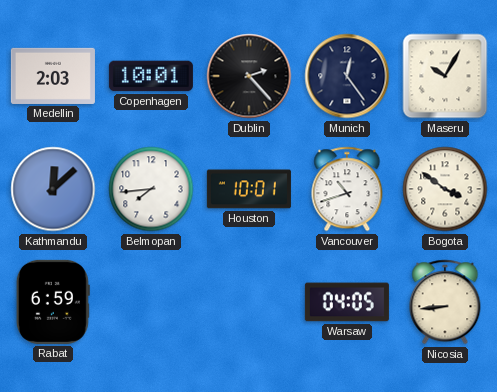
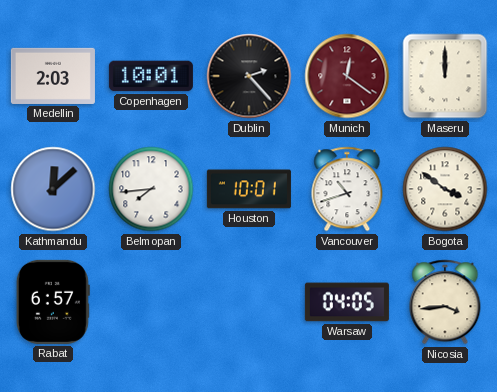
Munich: 12:24 -> 12:21 (347, 76)
Munich dial: navy -> burgundy (347, 76)
Maseru: 10:05 -> 12:00 (445, 76)
Rabat: 6:59 -> 6:57 (53, 302)
Nicosia: 8:44 -> 3:44 (445, 302)
